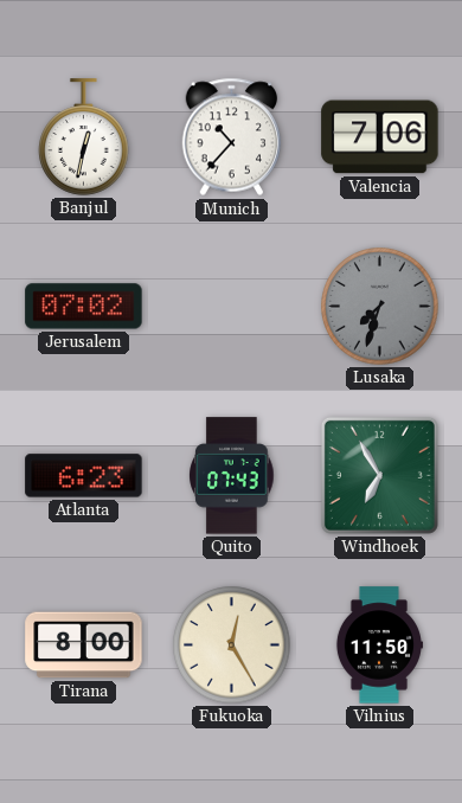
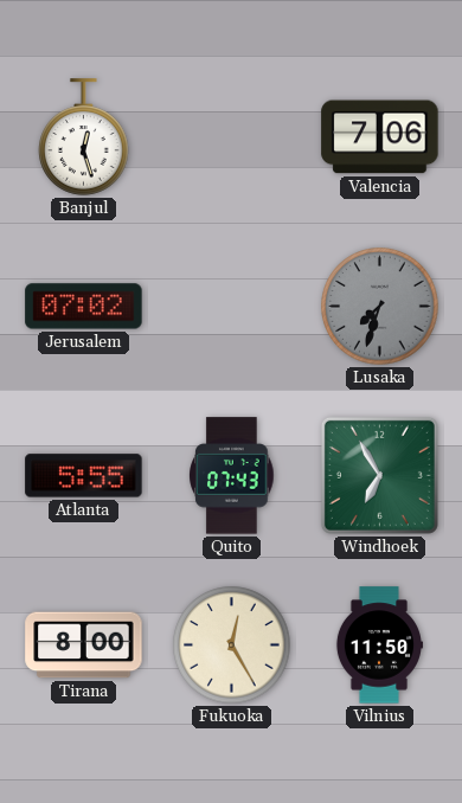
Banjul: 12:32 -> 12:27 (84, 137)
Munich: 10:37 -> none (232, 137)
Atlanta: 6:23 -> 5:55 (84, 476)
